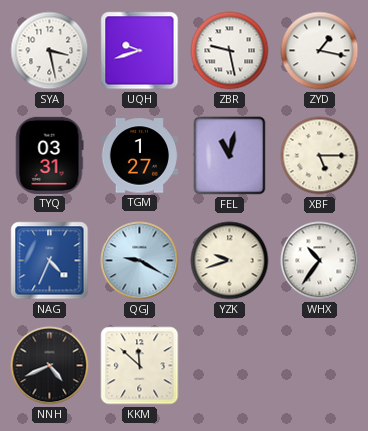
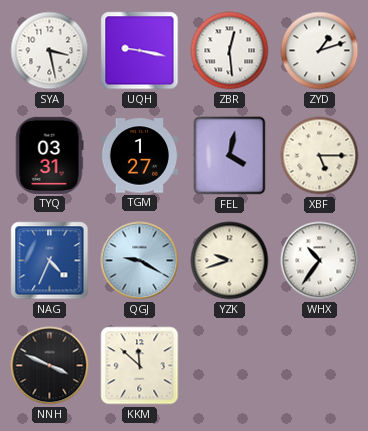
UQH: 9:42 -> 9:17 (140, 51)
ZBR: 9:28 -> 12:29 (230, 51)
ZYD: 1:17 -> 1:12 (320, 51)
FEL: 11:02 -> 4:02 (230, 156)
NNH: 4:41 -> 3:49 (50, 366)
